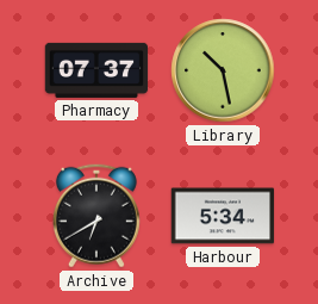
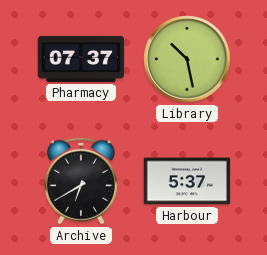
Harbour: 5:34 -> 5:37 (187, 181)
